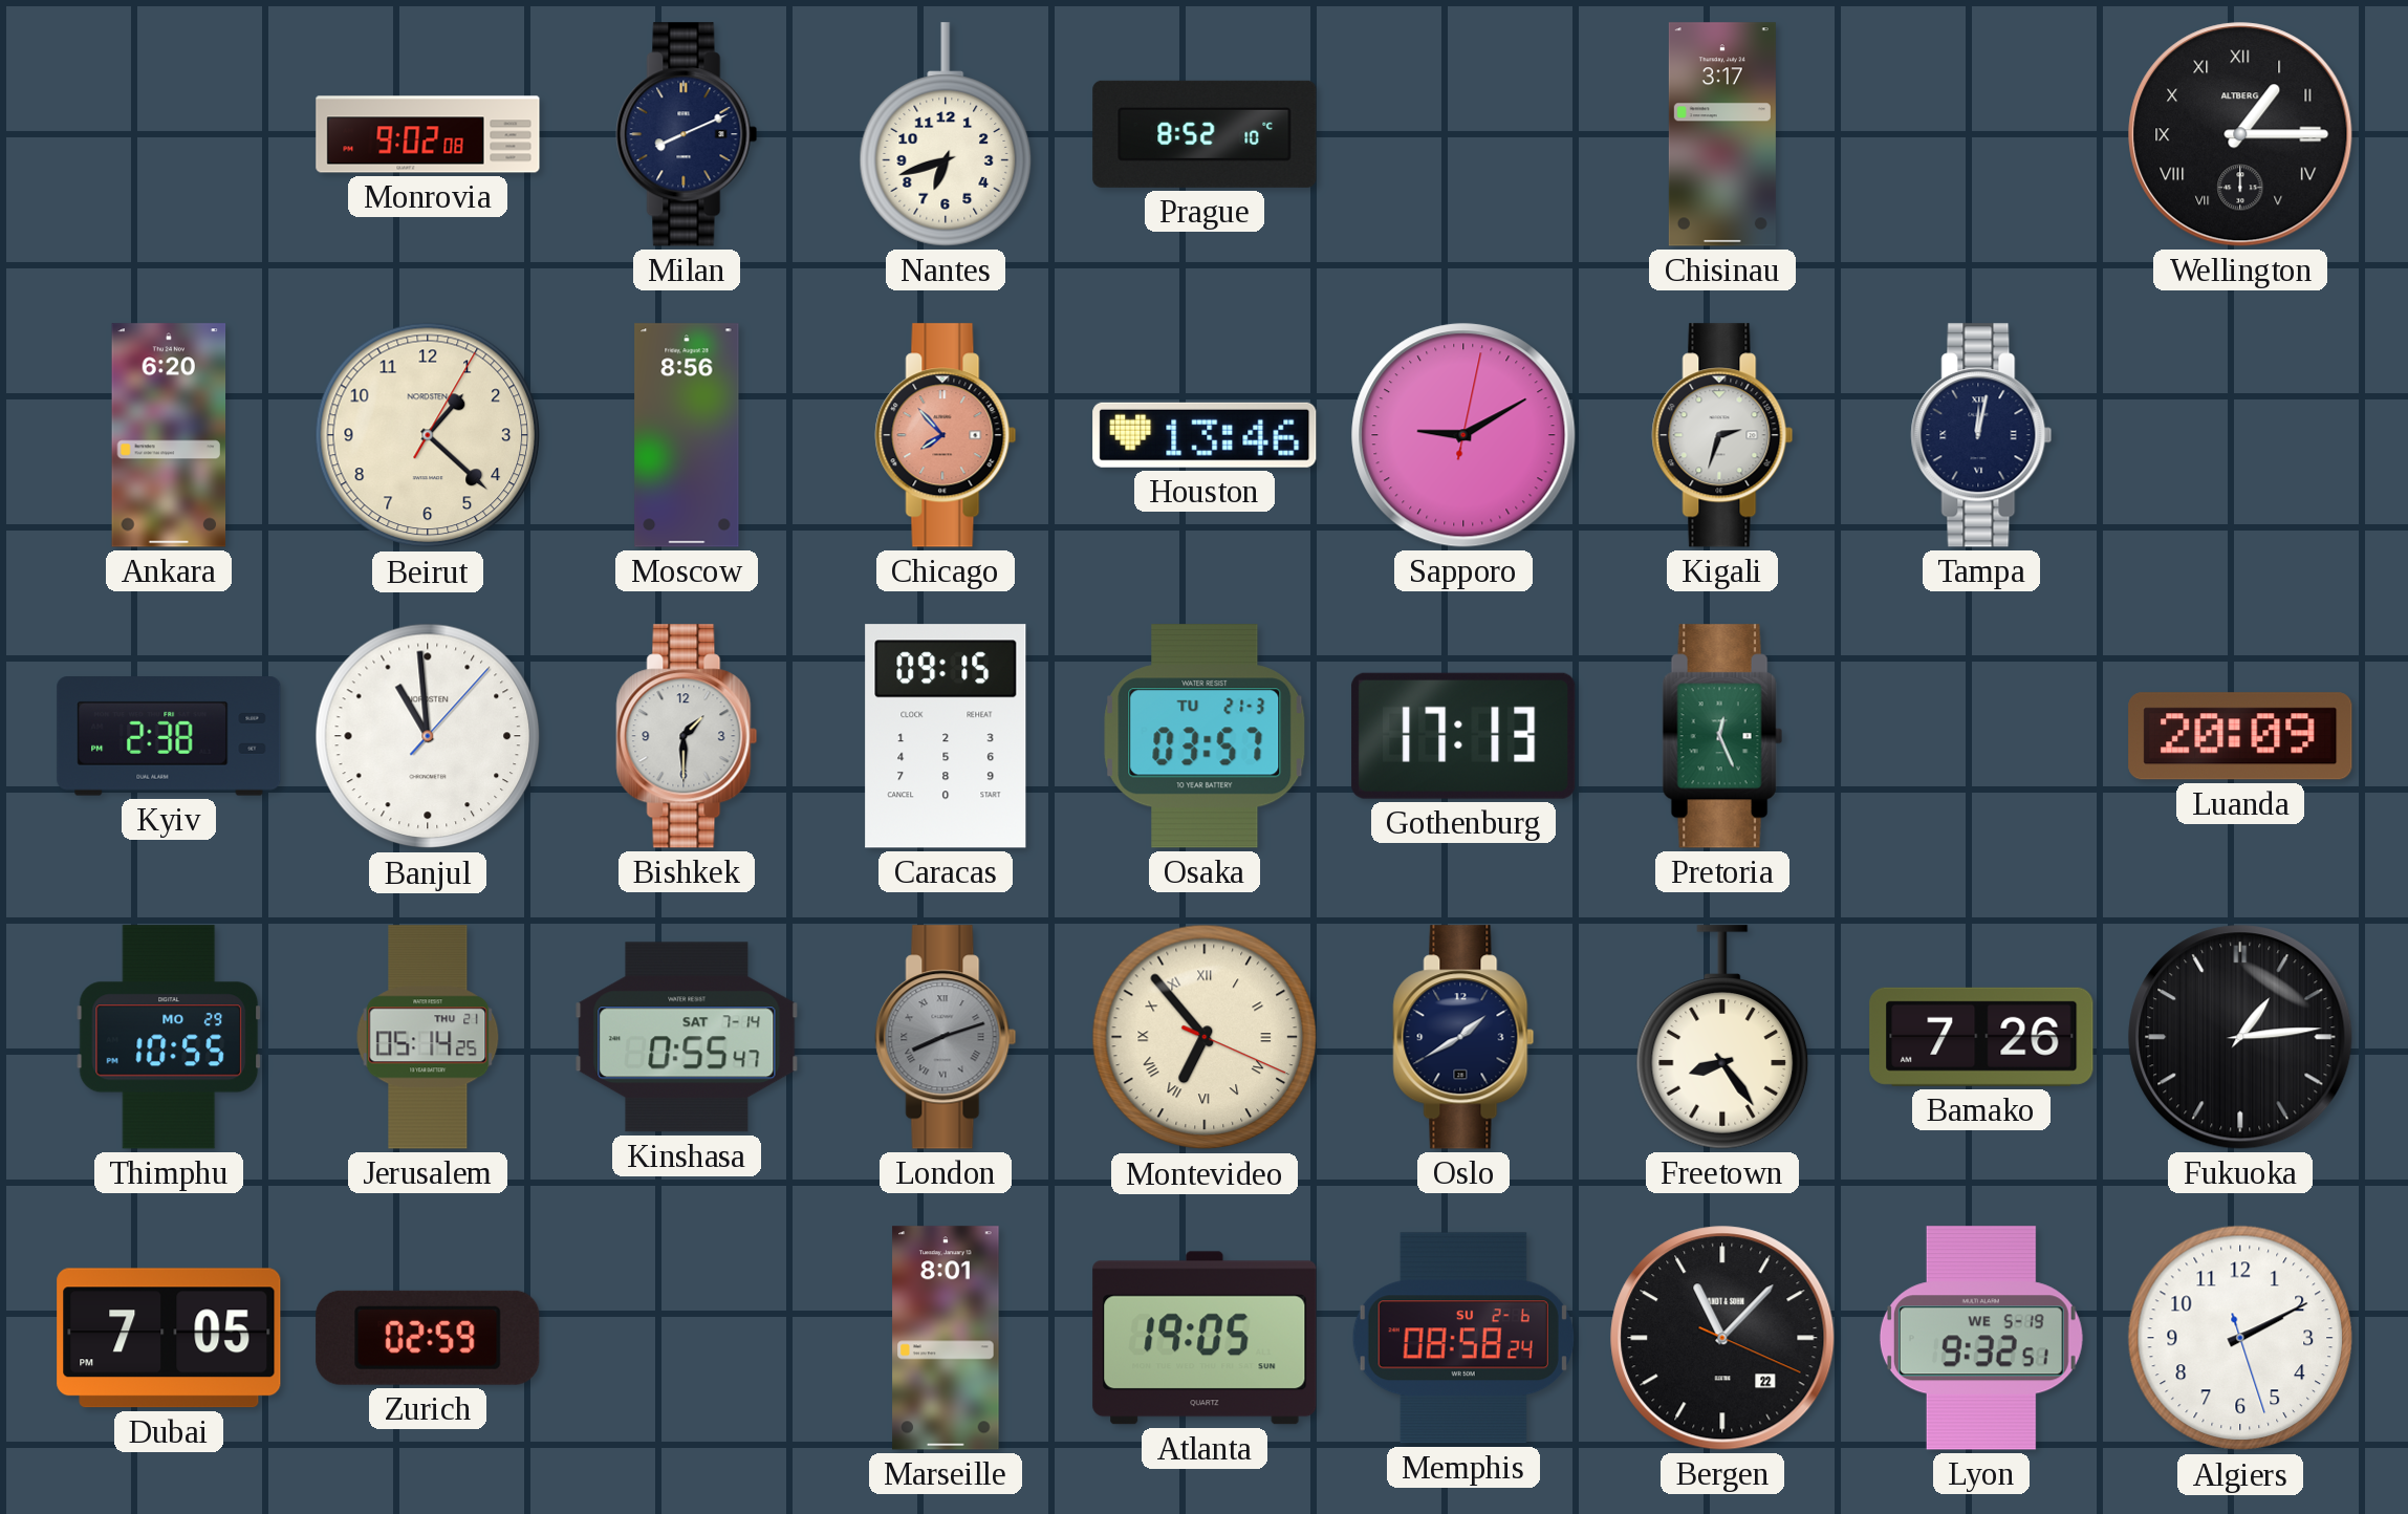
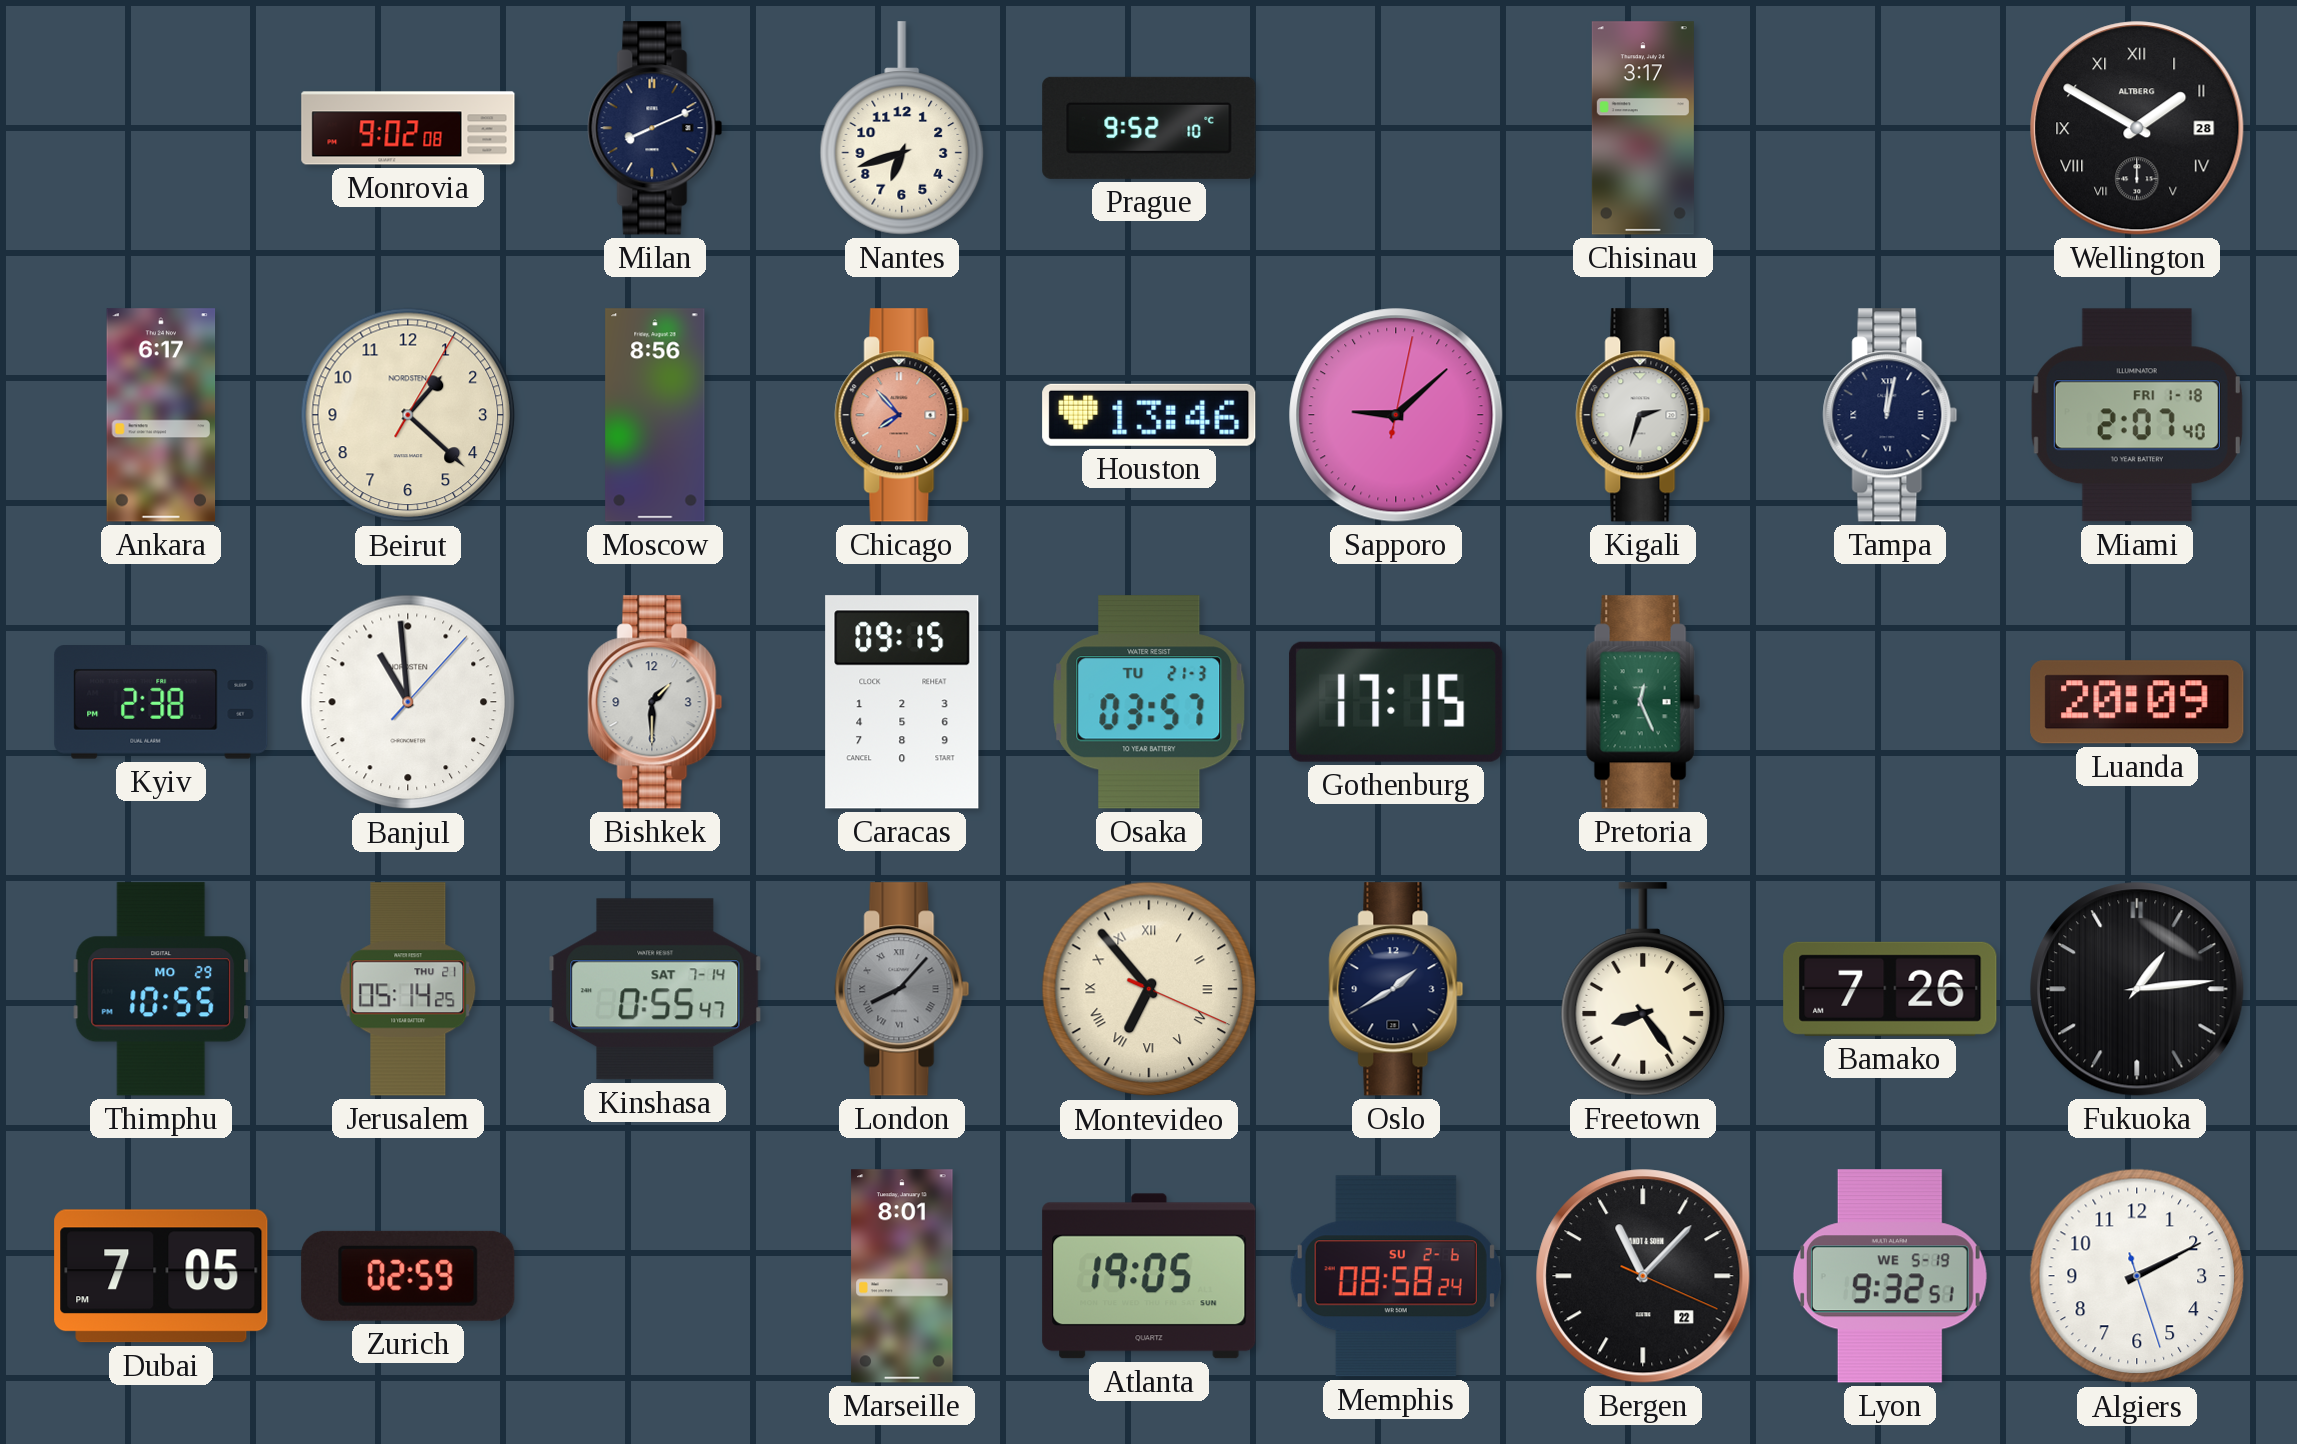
Prague: 8:52 -> 9:52 (1149, 128)
Wellington: 1:15 -> 1:50 (2137, 128)
Ankara: 6:20 -> 6:17 (161, 415)
Sapporo: 9:10 -> 9:08 (1396, 415)
Miami: none -> 2:07 (2137, 415)
Gothenburg: 17:13 -> 17:15 (1396, 702)
London: 8:12 -> 8:07 (902, 989)
